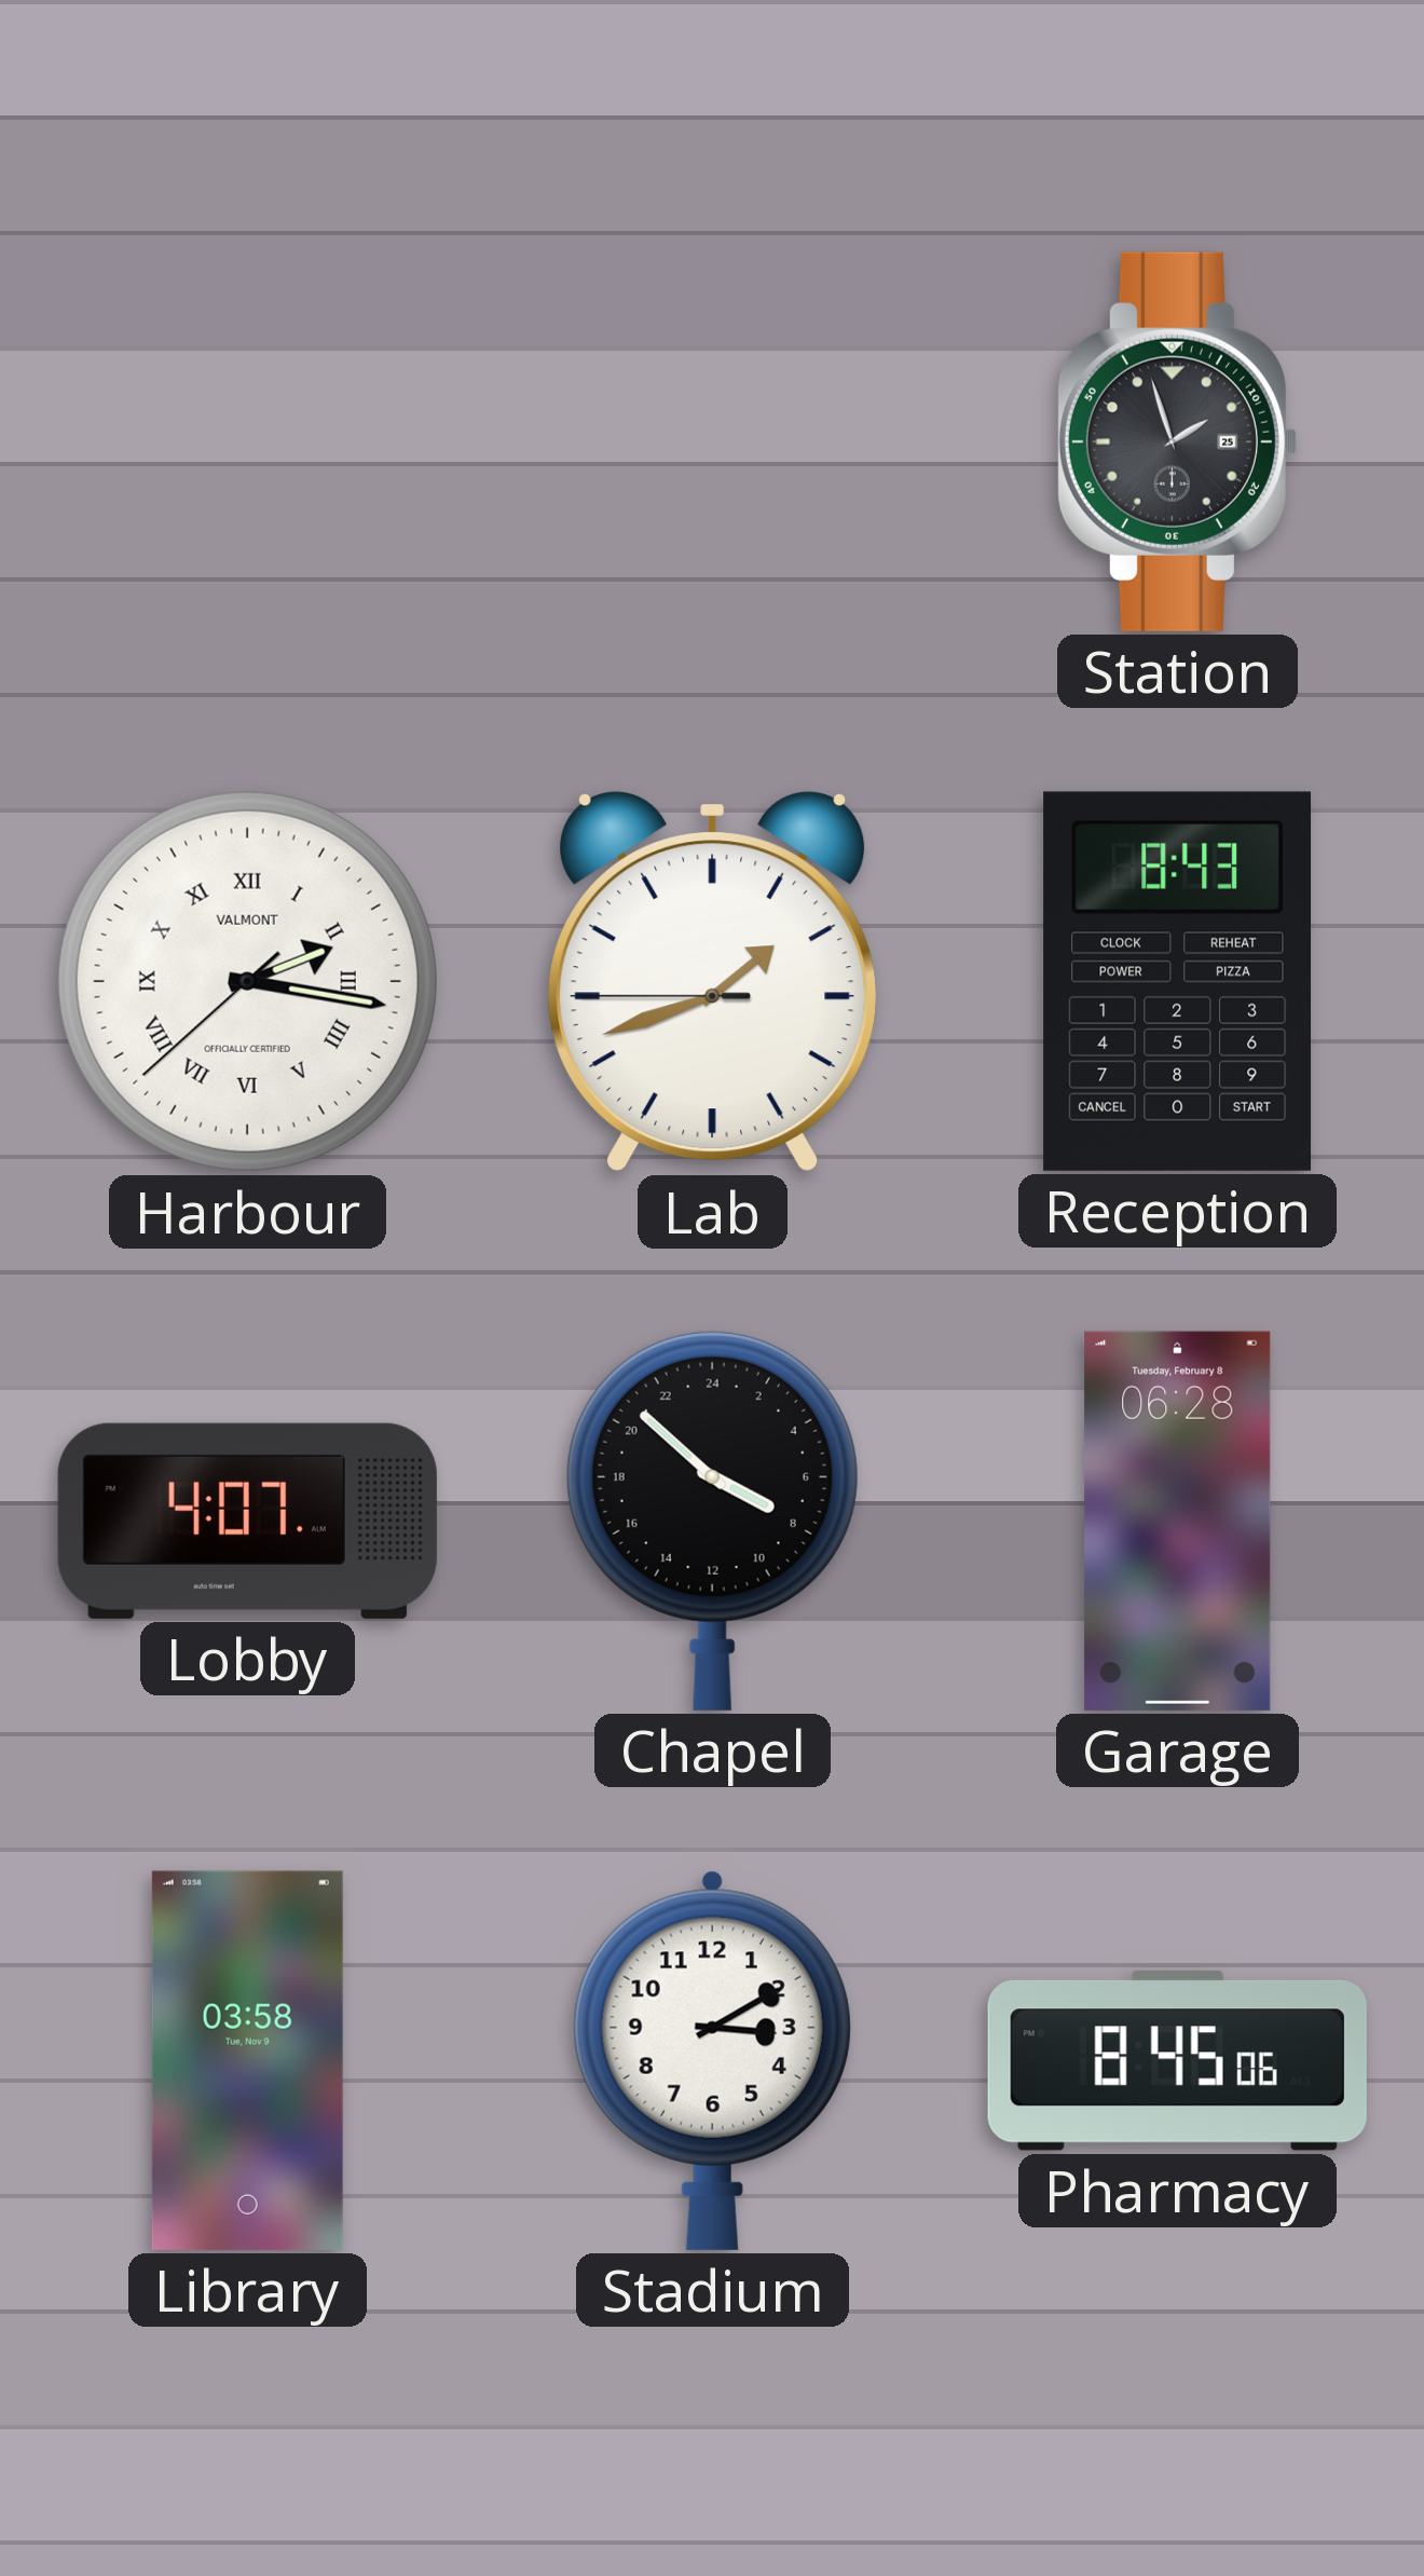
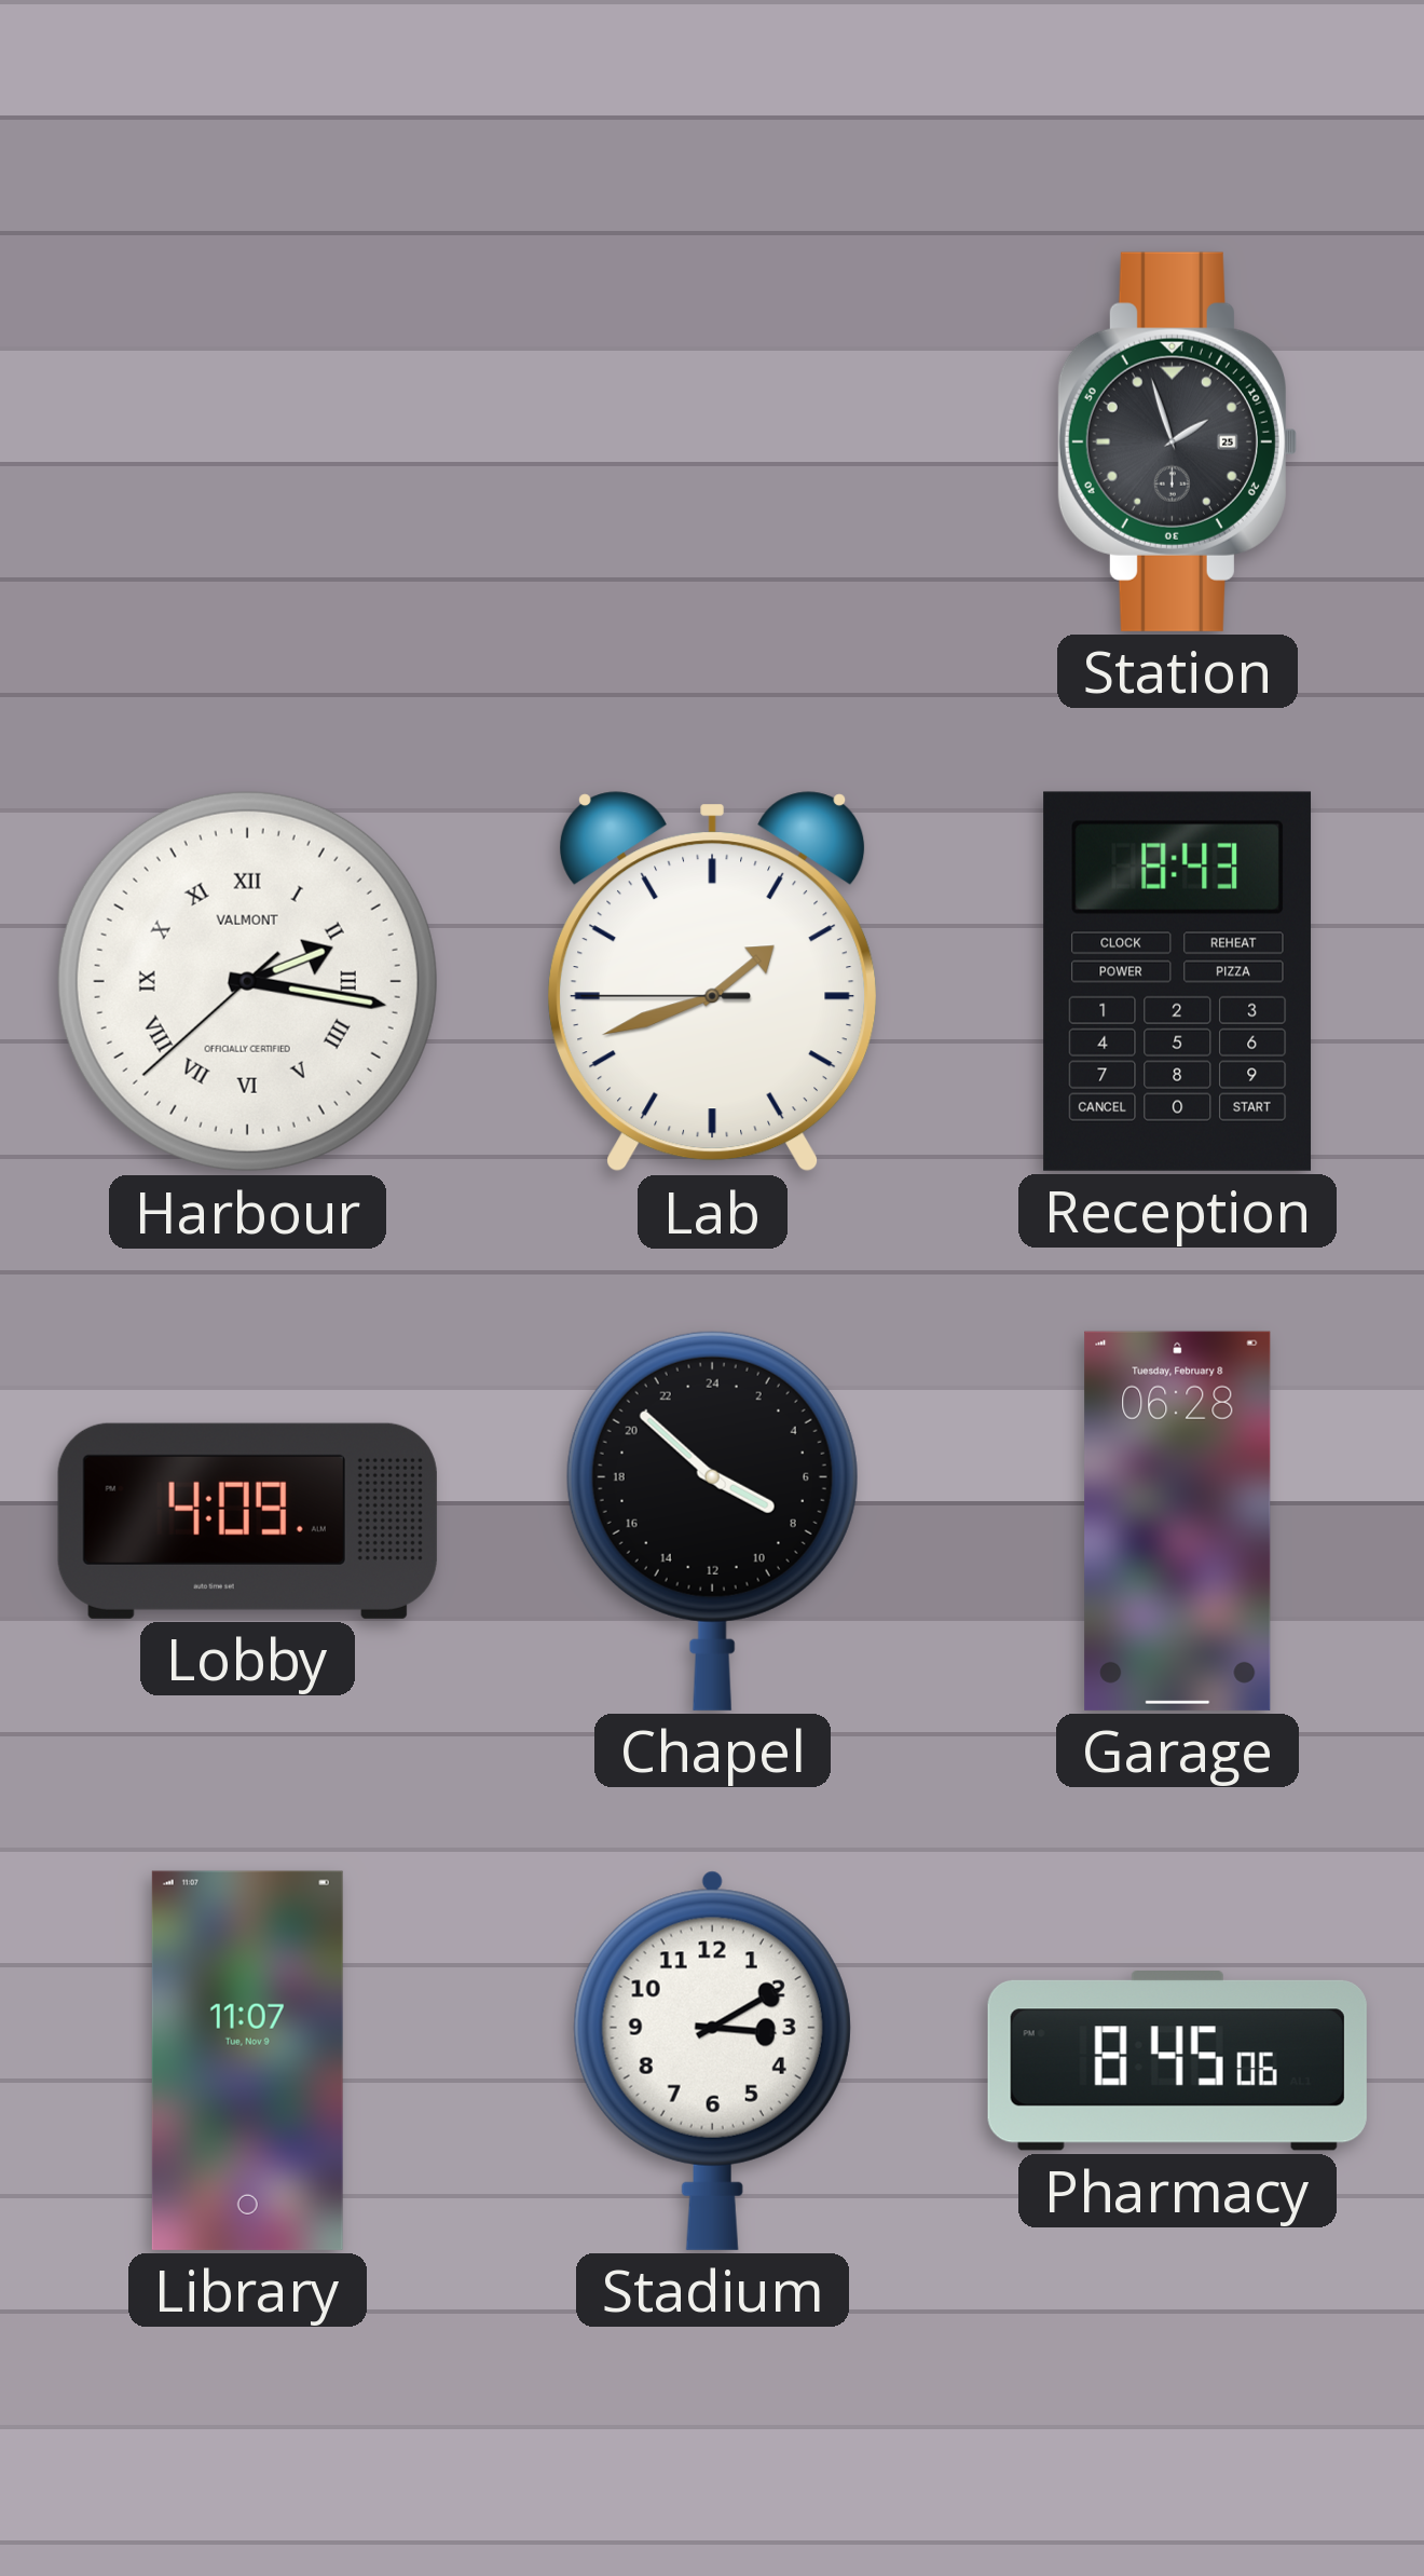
Lobby: 4:07 -> 4:09 (247, 1521)
Library: 03:58 -> 11:07 (247, 2060)
